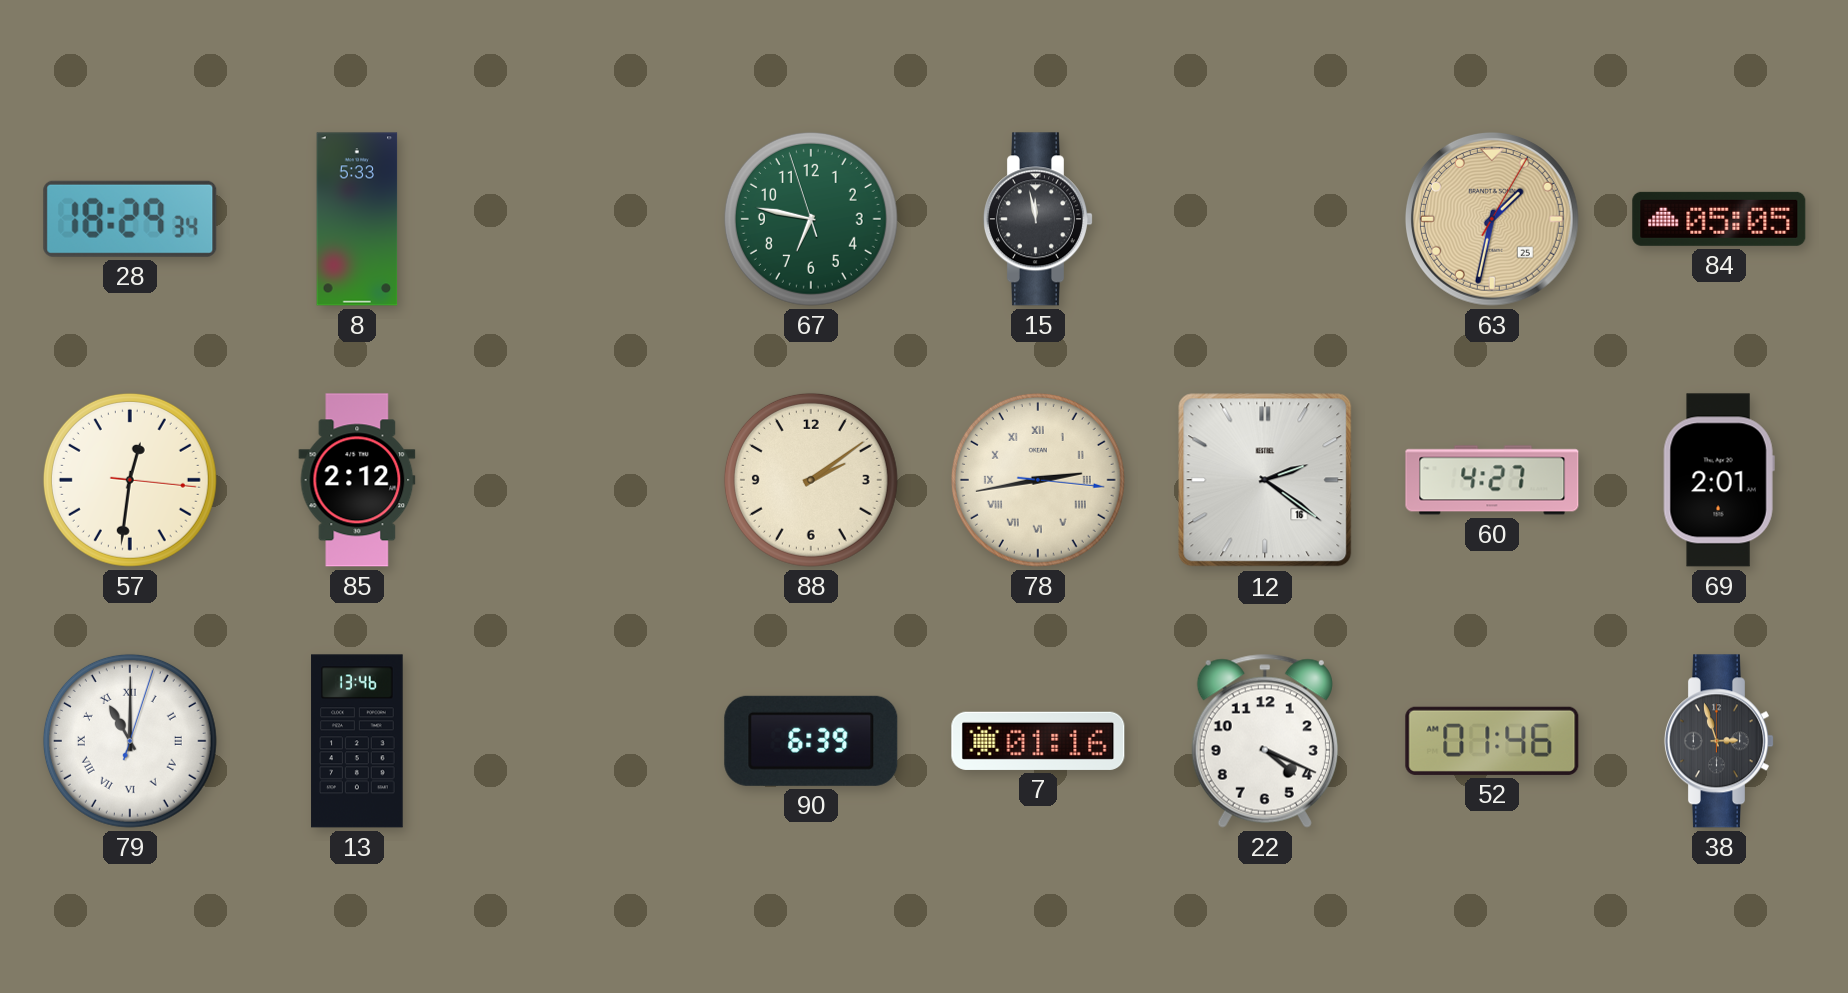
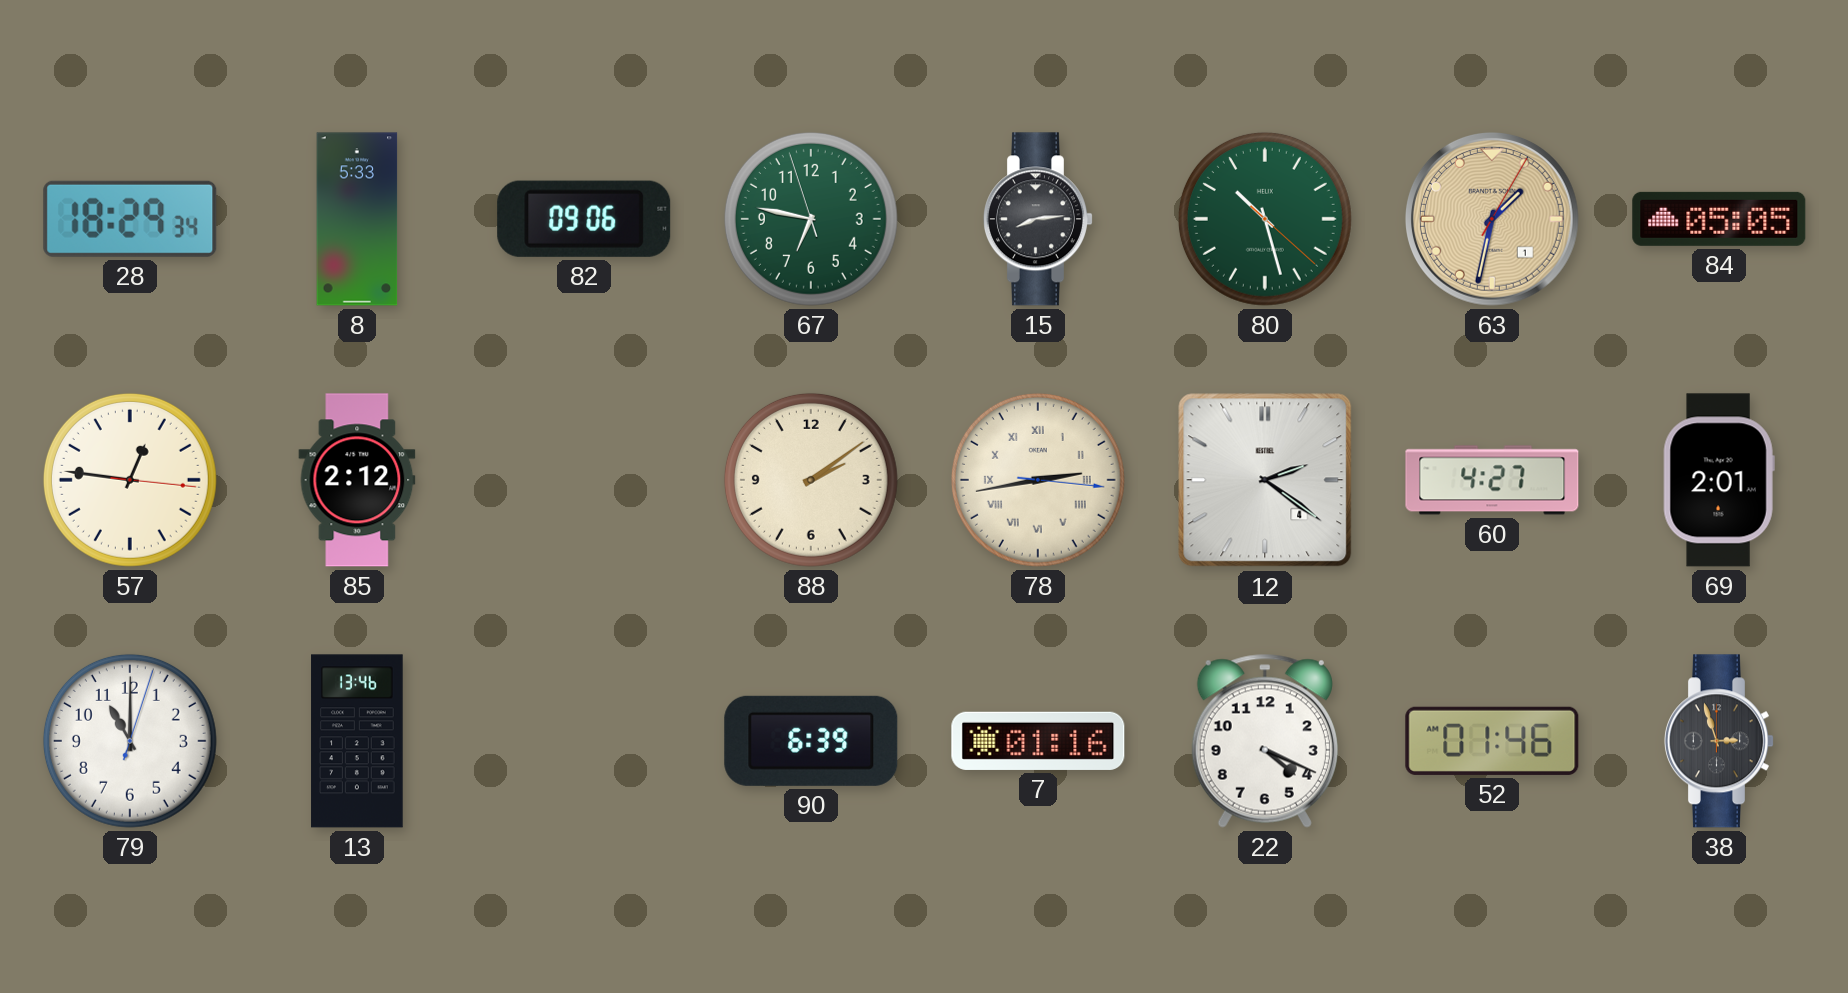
82: none -> 09:06 (584, 219)
15: 11:58 -> 8:14 (1038, 219)
80: none -> 10:27 (1265, 219)
63 date: 25 -> 1 (1492, 219)
57: 12:31 -> 12:46 (130, 480)
12 date: 16 -> 4 (1265, 480)
79 numerals: Roman -> Arabic (130, 741)
